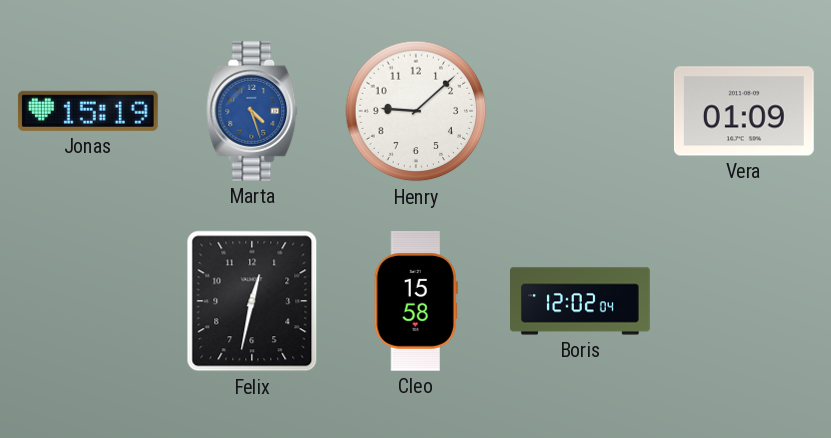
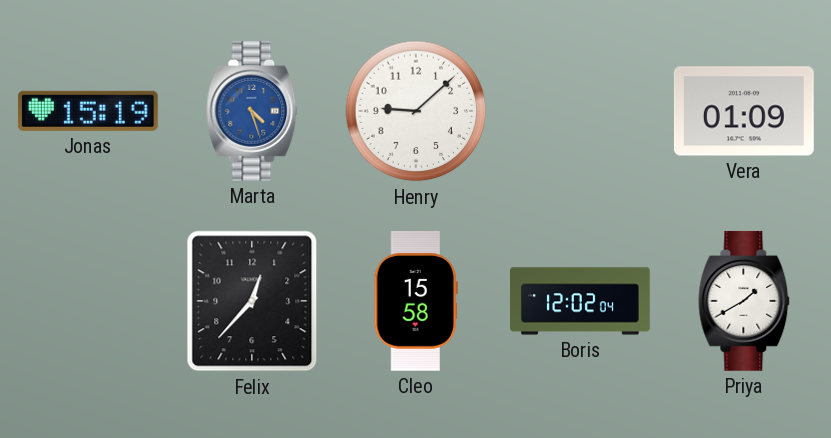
Felix: 12:32 -> 12:37 (252, 301)
Priya: none -> 1:40 (744, 301)
